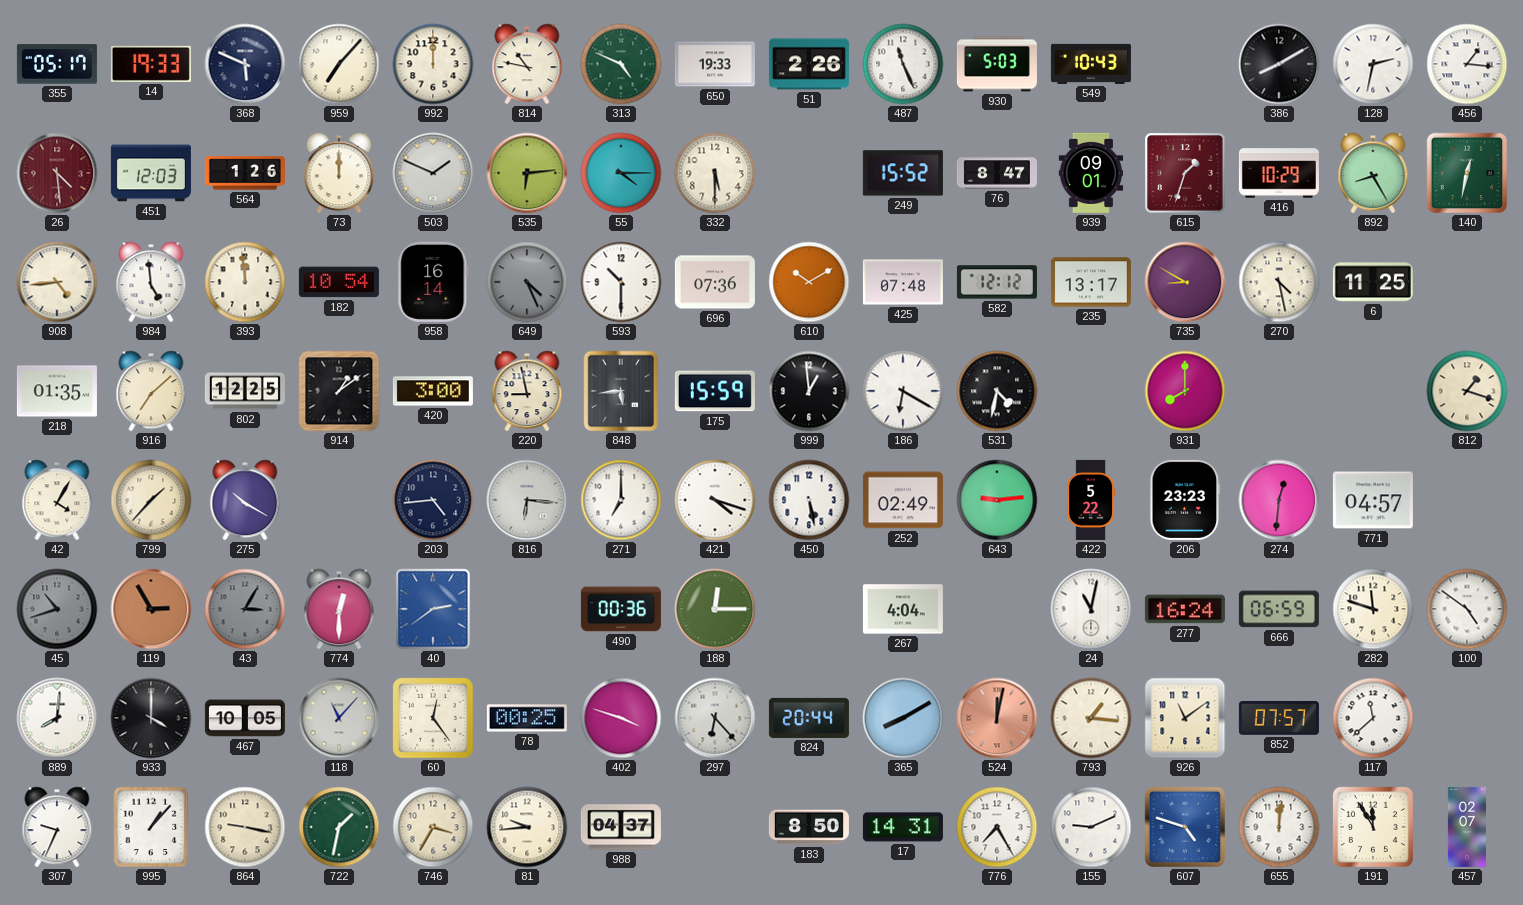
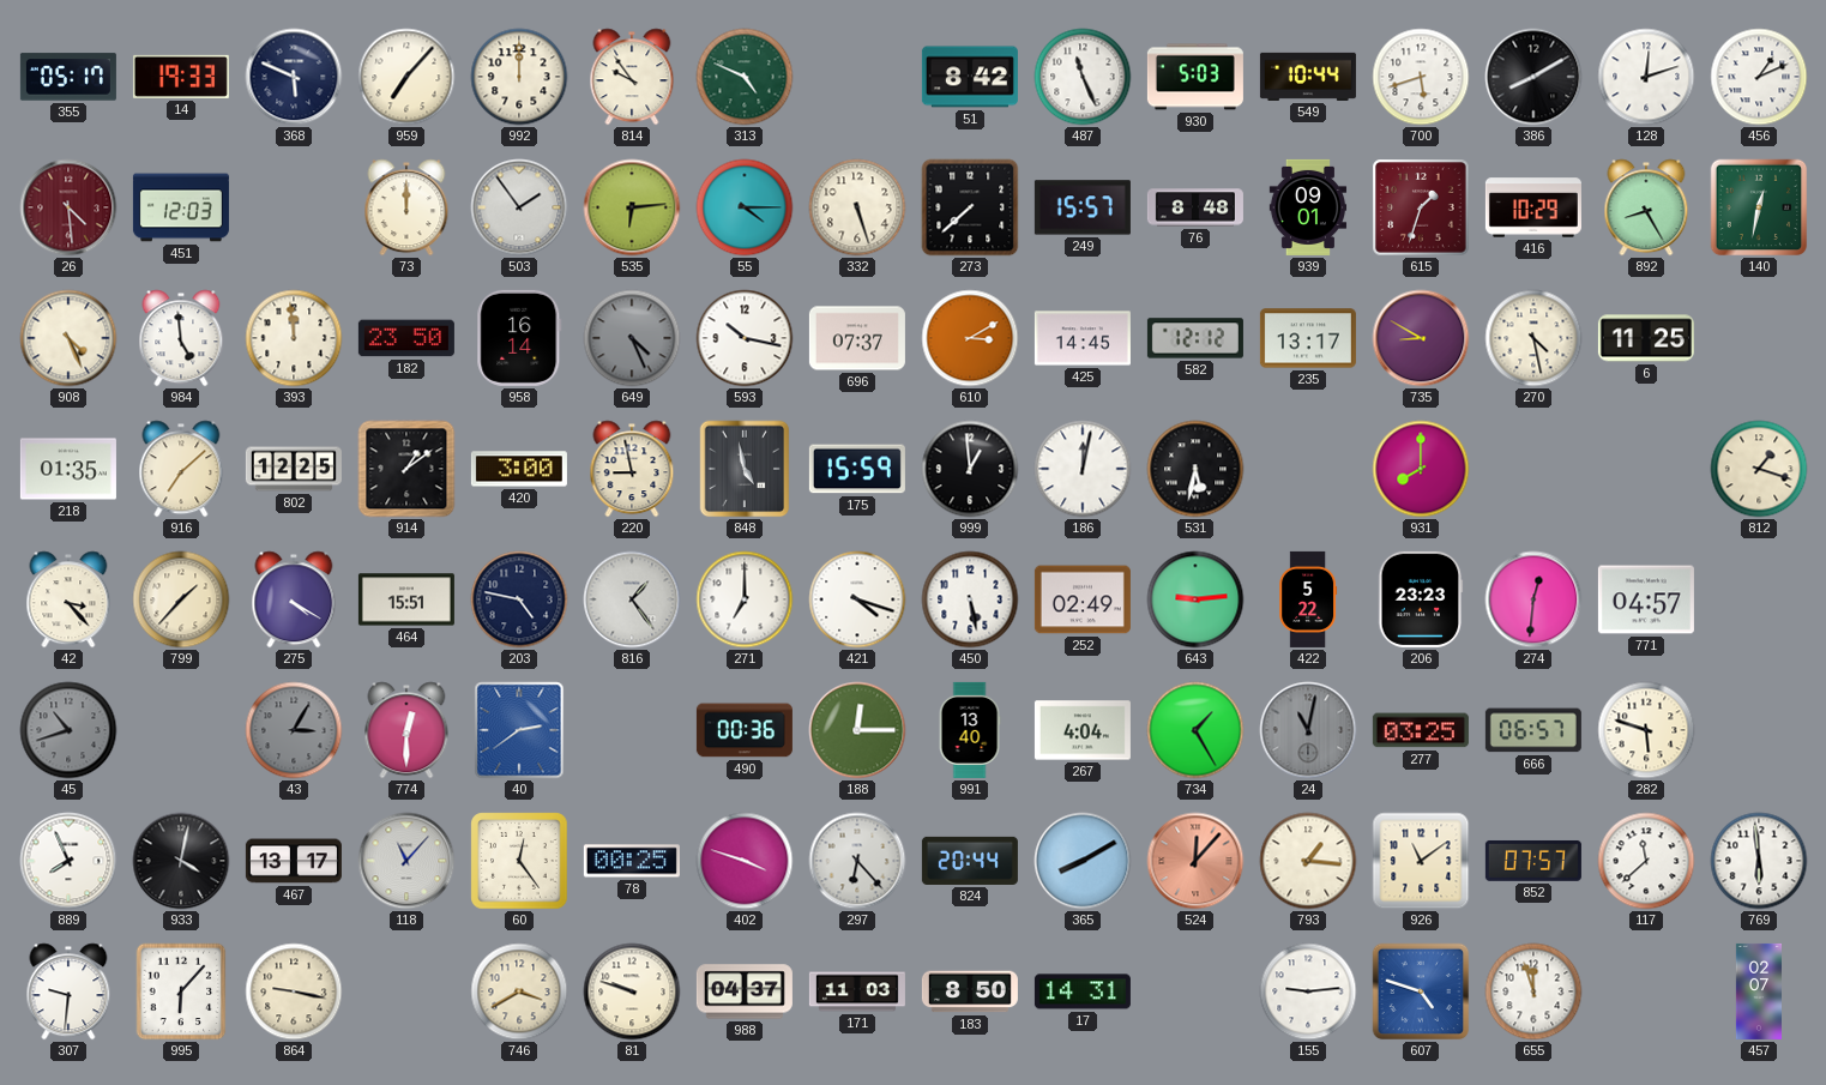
814: 10:47 -> 9:54 (632, 77)
650: 19:33 -> none (715, 64)
51: 2:26 -> 8:42 (970, 77)
549: 10:43 -> 10:44 (1308, 77)
700: none -> 5:42 (1421, 77)
128: 2:32 -> 12:12 (1646, 77)
456: 1:16 -> 1:11 (1759, 77)
564: 1:26 -> none (245, 173)
503: 1:49 -> 1:54 (519, 207)
332: 5:30 -> 5:27 (857, 207)
273: none -> 7:38 (970, 207)
249: 15:52 -> 15:57 (1083, 207)
76: 8:47 -> 8:48 (1195, 207)
908: 4:44 -> 4:26 (68, 338)
182: 10:54 -> 23:50 (406, 338)
593: 10:30 -> 10:17 (745, 338)
696: 07:36 -> 07:37 (857, 338)
610: 10:10 -> 3:10 (970, 338)
425: 07:48 -> 14:45 (1083, 338)
848: 5:44 -> 4:58 (745, 469)
186: 6:20 -> 12:02 (1083, 469)
531: 4:32 -> 5:32 (1195, 469)
42: 4:05 -> 3:23 (68, 599)
275: 10:20 -> 4:20 (294, 599)
464: none -> 15:51 (406, 599)
203: 4:44 -> 4:47 (519, 599)
816: 6:16 -> 1:24 (632, 599)
119: 2:55 -> none (151, 609)
991: none -> 13:40 (970, 730)
734: none -> 1:25 (1195, 730)
24 dial: white -> grey (1308, 730)
277: 16:24 -> 03:25 (1421, 730)
666: 06:59 -> 06:57 (1533, 730)
282: 11:48 -> 5:48 (1646, 730)
100: 4:51 -> none (1467, 609)
889: 8:01 -> 7:56 (68, 861)
933: 4:00 -> 4:02 (181, 861)
467: 10:05 -> 13:17 (294, 861)
524: 12:02 -> 12:07 (1195, 861)
769: none -> 5:59 (1759, 861)
307: 9:34 -> 9:31 (68, 991)
995: 1:07 -> 6:07 (181, 991)
722: 1:32 -> none (339, 827)
746: 3:35 -> 3:40 (519, 991)
81: 9:44 -> 9:48 (632, 991)
171: none -> 11:03 (857, 991)
776: 7:25 -> none (997, 827)
155: 9:11 -> 9:14 (1308, 991)
655: 12:01 -> 11:57 (1533, 991)
191: 11:55 -> none (1373, 827)
